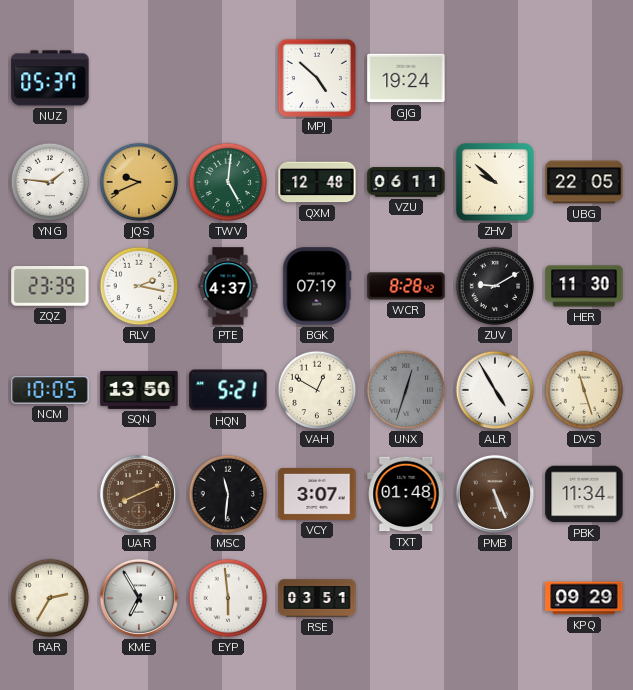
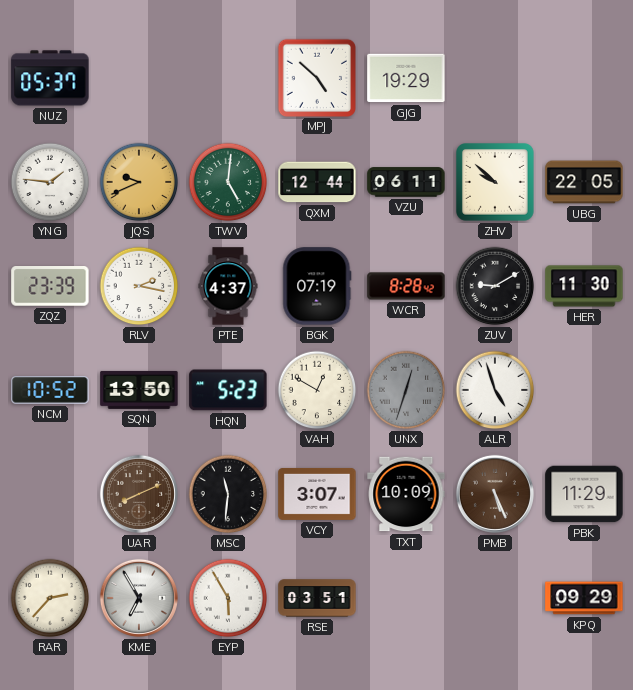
GJG: 19:24 -> 19:29 (406, 78)
QXM: 12:48 -> 12:44 (317, 182)
NCM: 10:05 -> 10:52 (50, 390)
HQN: 5:21 -> 5:23 (228, 390)
ALR: 4:55 -> 4:57 (495, 390)
DVS: 11:27 -> none (584, 390)
TXT: 01:48 -> 10:09 (406, 494)
PBK: 11:34 -> 11:29 (584, 494)
RAR: 2:35 -> 2:37 (50, 598)
EYP: 5:59 -> 5:55 (228, 598)
